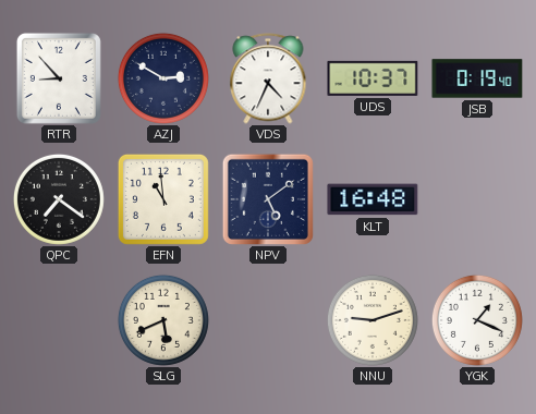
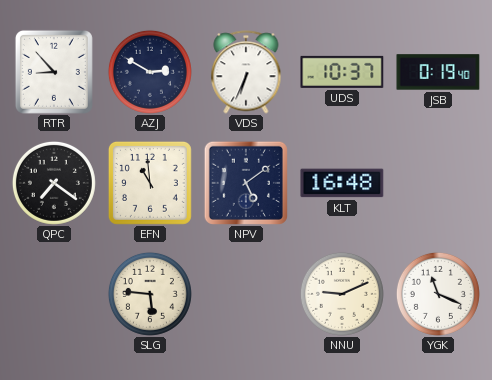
VDS: 4:34 -> 6:34 (246, 72)
SLG: 5:41 -> 5:46 (150, 294)
NNU: 9:12 -> 9:11 (342, 294)
YGK: 1:19 -> 11:19 (438, 294)
